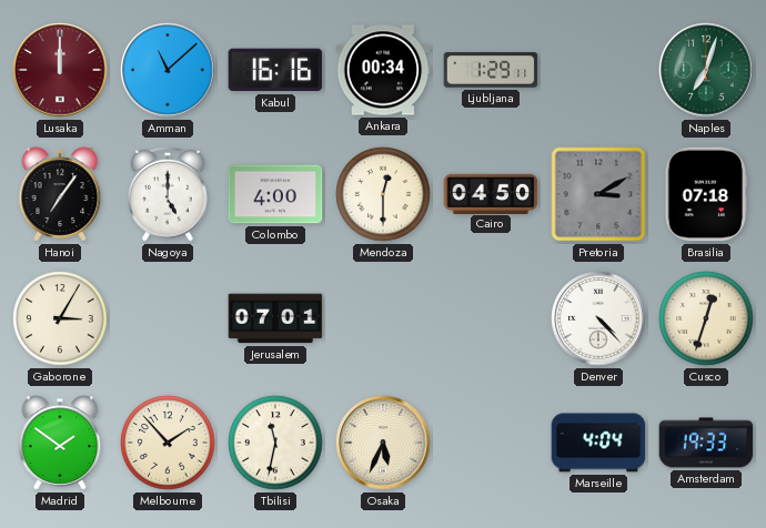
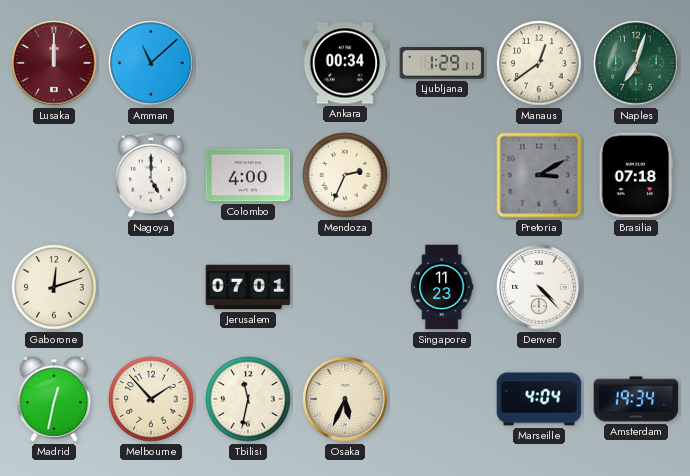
Kabul: 16:16 -> none (275, 70)
Manaus: none -> 12:39 (539, 63)
Hanoi: 7:06 -> none (60, 194)
Mendoza: 12:30 -> 2:34 (345, 175)
Cairo: 04:50 -> none (491, 193)
Gaborone: 3:05 -> 12:12 (54, 287)
Singapore: none -> 11:23 (442, 287)
Cusco: 12:33 -> none (706, 318)
Madrid: 1:51 -> 12:32 (54, 399)
Amsterdam: 19:33 -> 19:34 (636, 399)
